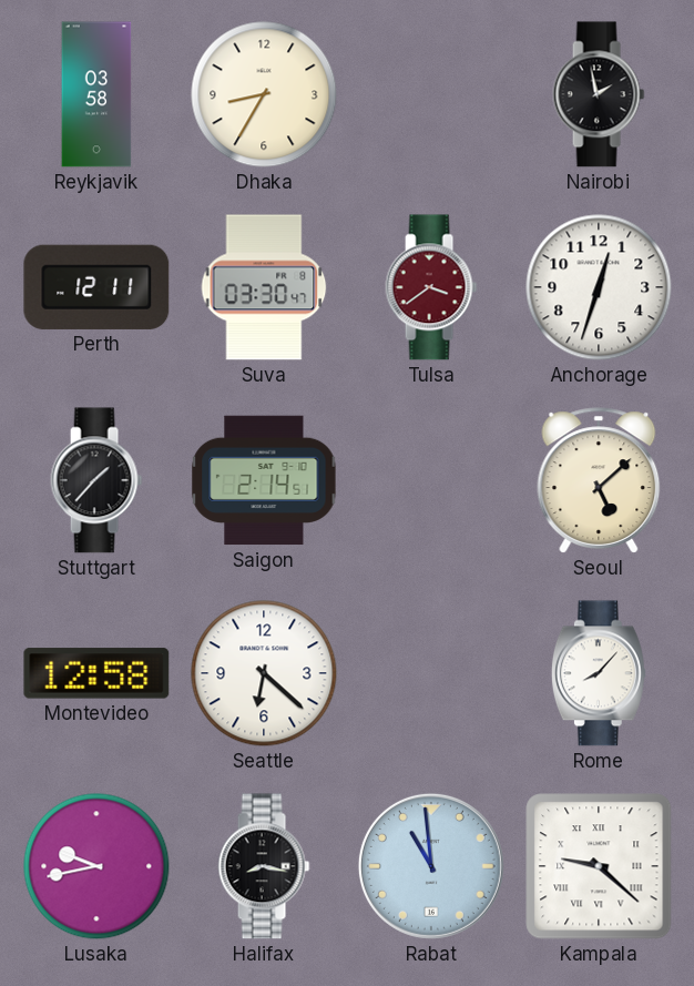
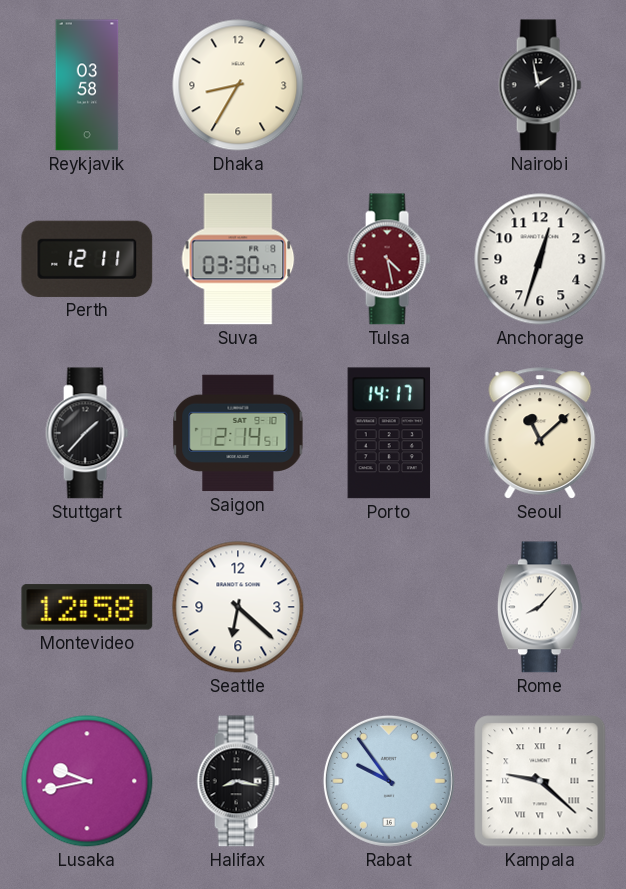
Tulsa: 3:39 -> 4:28 (389, 259)
Porto: none -> 14:17 (389, 433)
Seoul: 5:08 -> 11:08 (540, 433)
Rabat: 10:59 -> 9:54 (389, 781)
